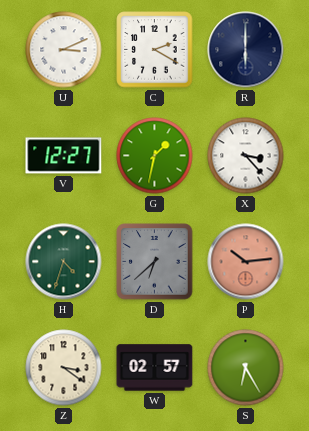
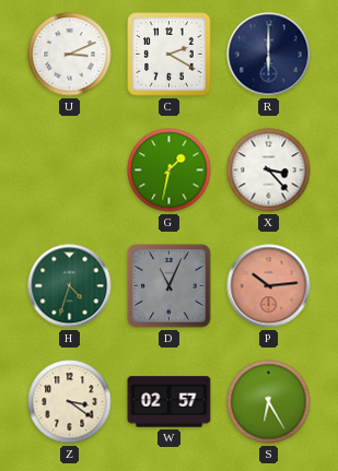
V: 12:27 -> none (64, 156)
D: 6:38 -> 11:04 (170, 286)
